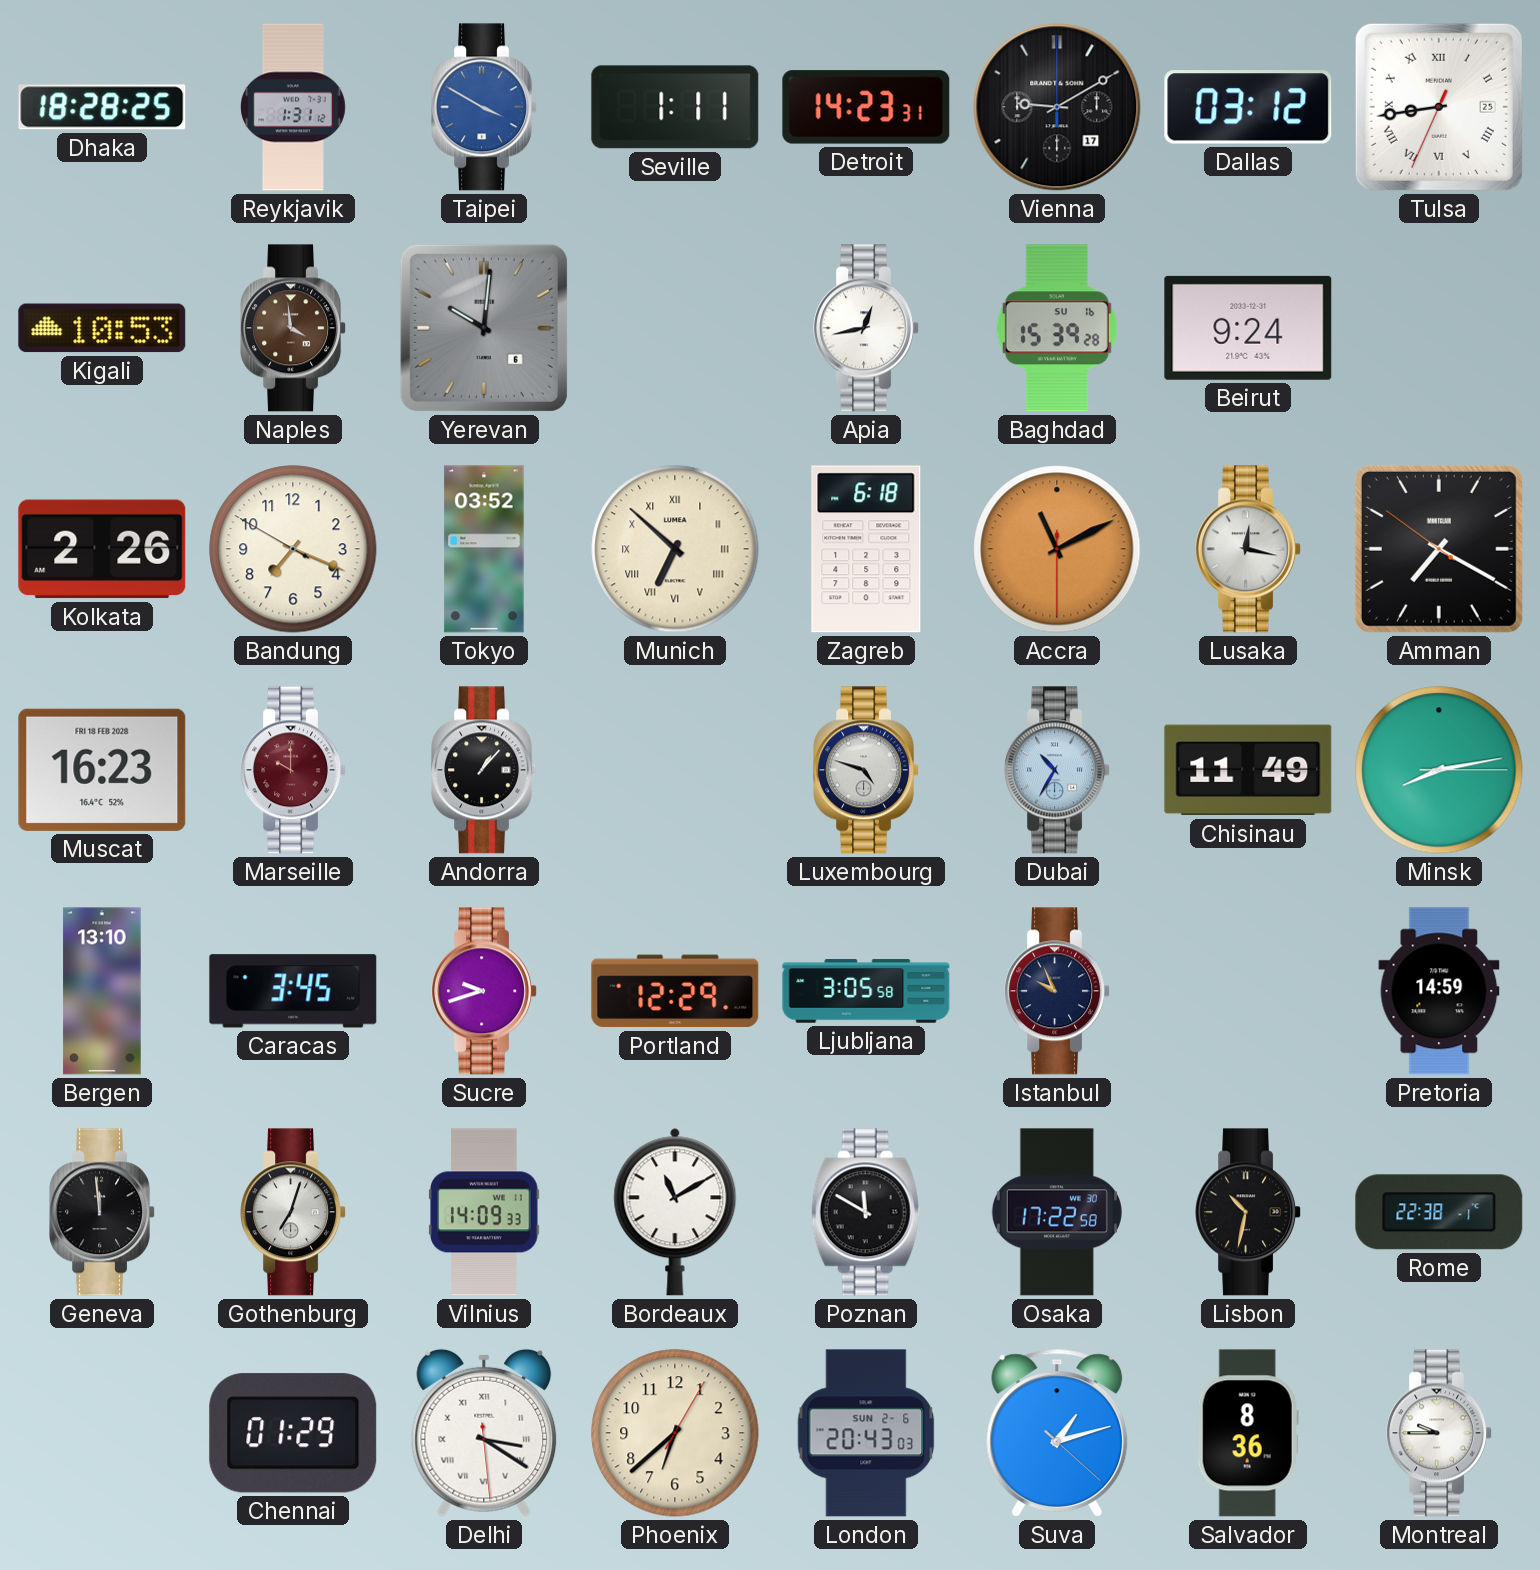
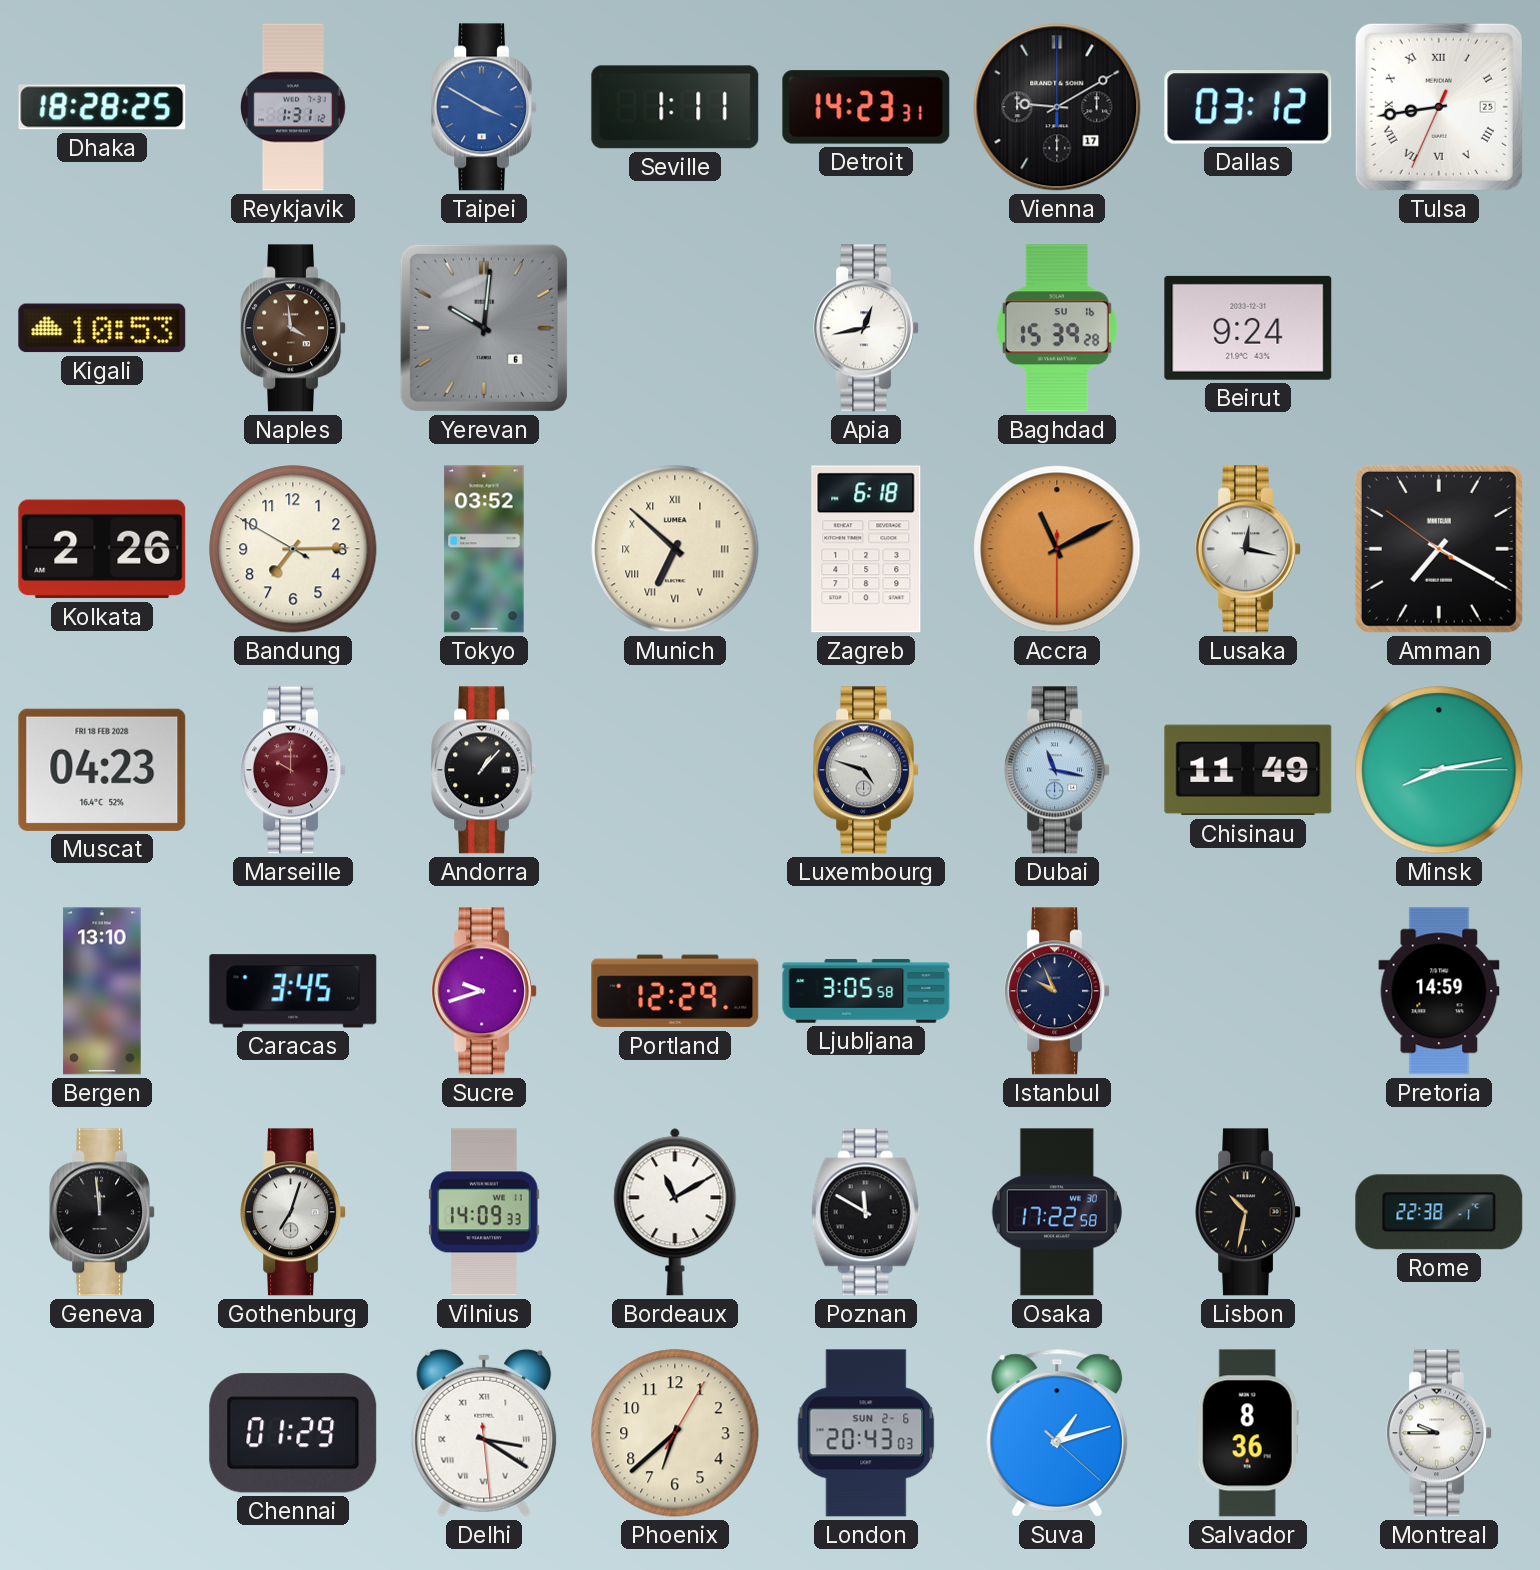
Bandung: 7:18 -> 7:14 (293, 549)
Muscat: 16:23 -> 04:23 (102, 770)
Dubai: 10:35 -> 11:17 (1058, 770)
